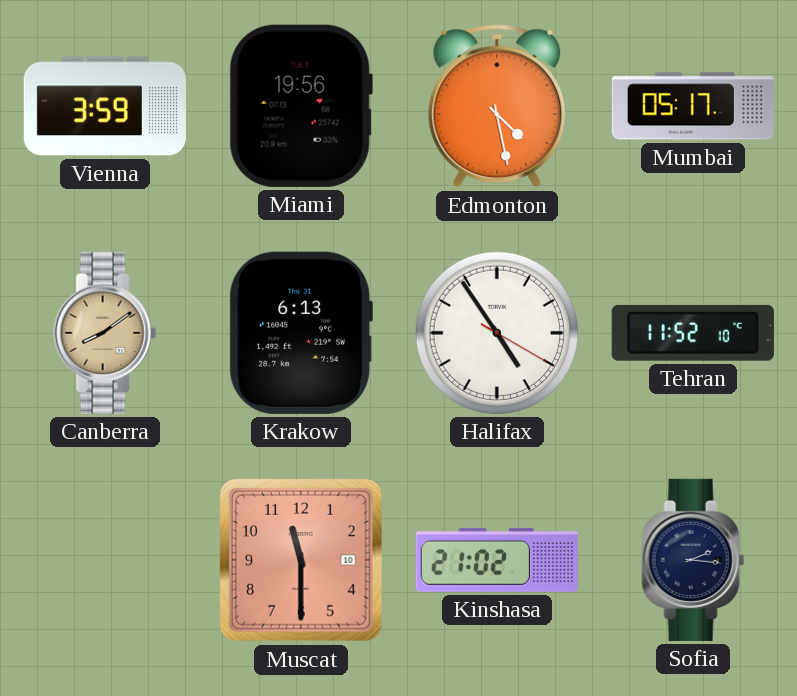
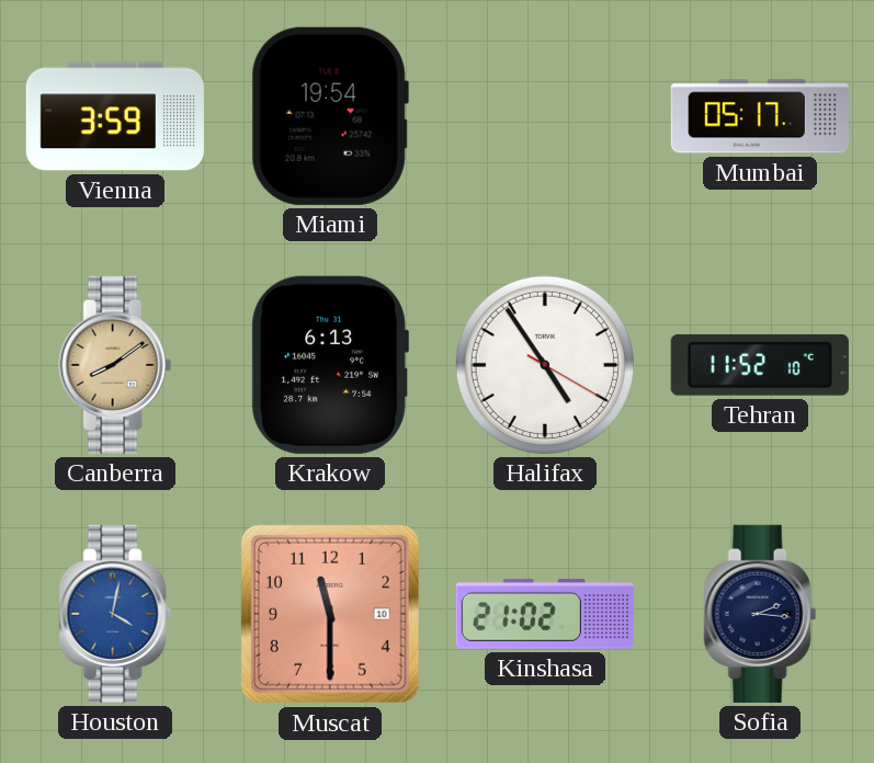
Miami: 19:56 -> 19:54 (330, 116)
Edmonton: 4:28 -> none (497, 106)
Houston: none -> 4:02 (115, 614)
